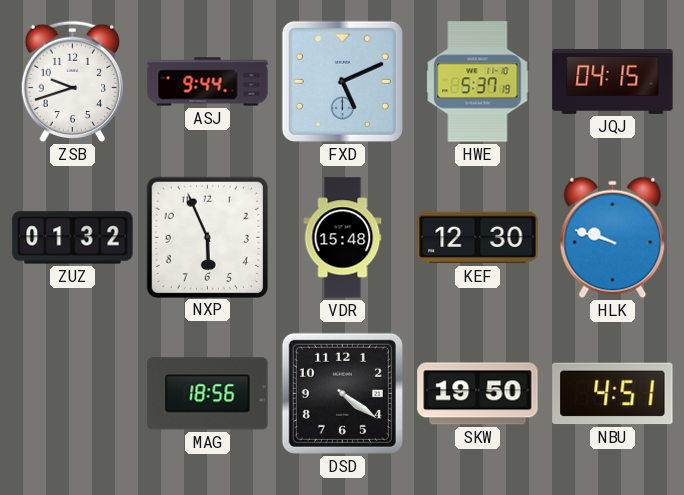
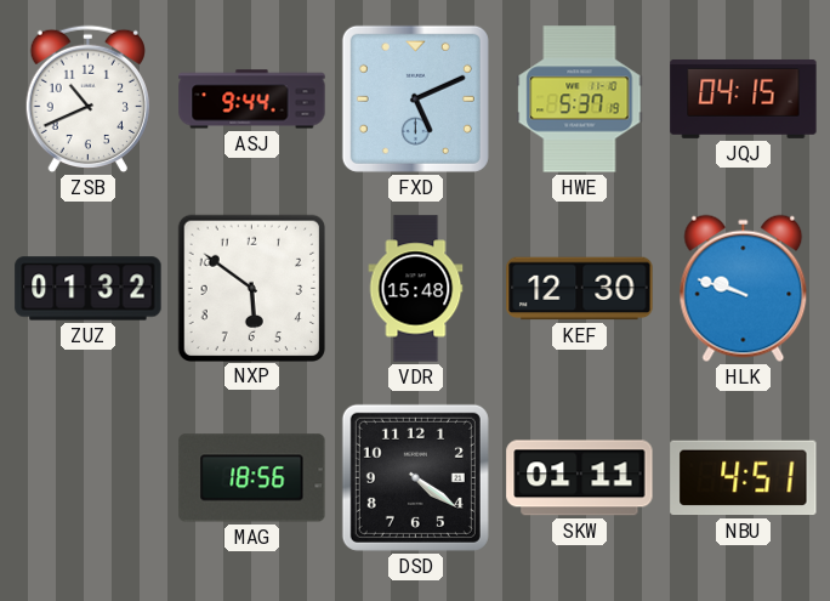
ZSB: 9:42 -> 10:41 (87, 100)
NXP: 5:56 -> 5:51 (251, 288)
SKW: 19:50 -> 01:11 (580, 478)
